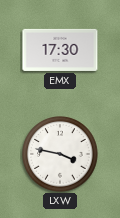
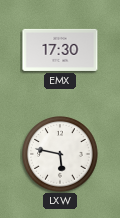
LXW: 3:47 -> 5:47 (60, 154)
